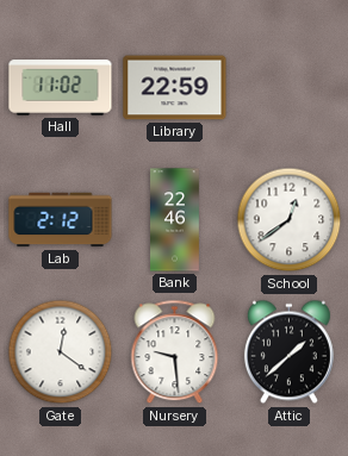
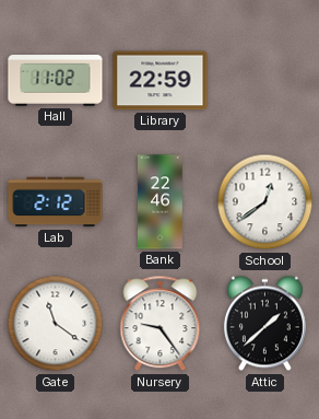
Gate: 12:21 -> 11:21 (56, 324)
Nursery: 9:29 -> 9:24 (161, 324)
